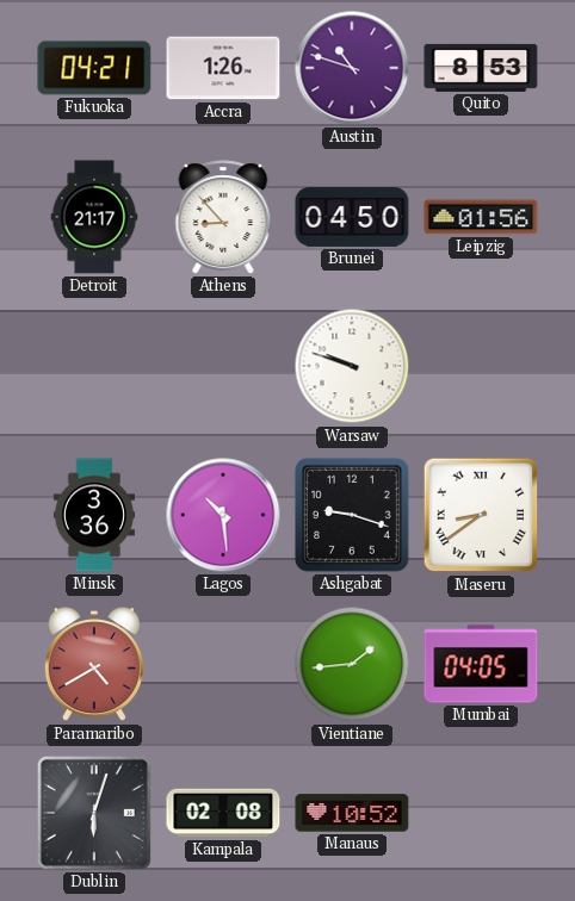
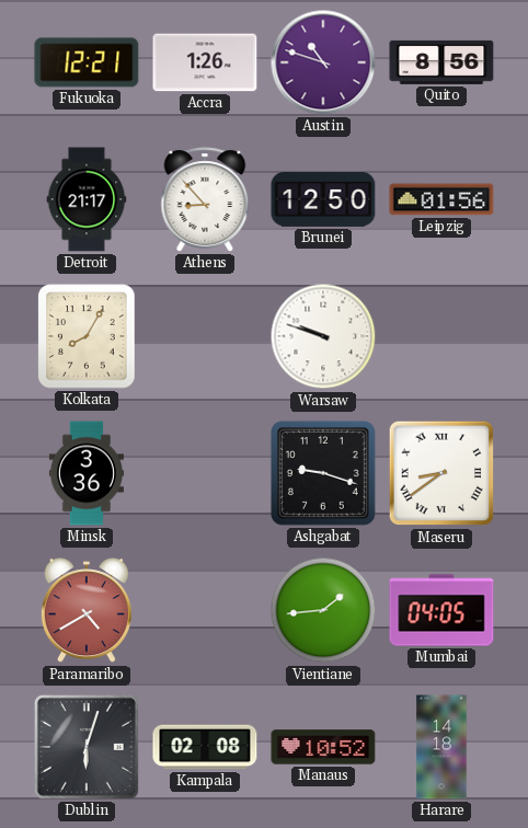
Fukuoka: 04:21 -> 12:21 (87, 62)
Quito: 8:53 -> 8:56 (441, 62)
Brunei: 04:50 -> 12:50 (323, 200)
Kolkata: none -> 8:05 (87, 336)
Lagos: 10:29 -> none (223, 515)
Harare: none -> 14:18 (441, 747)
